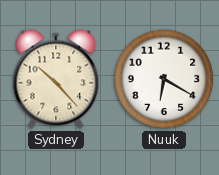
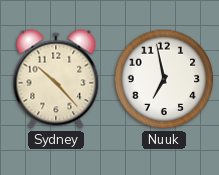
Nuuk: 6:20 -> 6:58 (164, 79)
